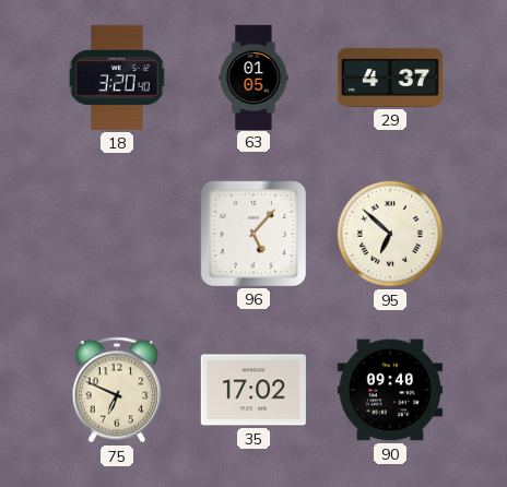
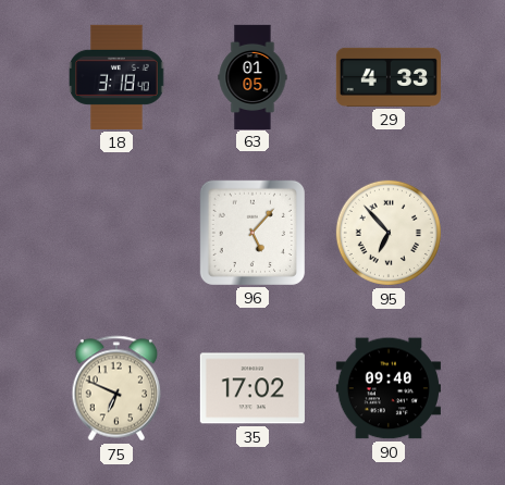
18: 3:20 -> 3:18 (116, 77)
29: 4:37 -> 4:33 (389, 77)
95: 6:52 -> 6:53 (389, 233)
